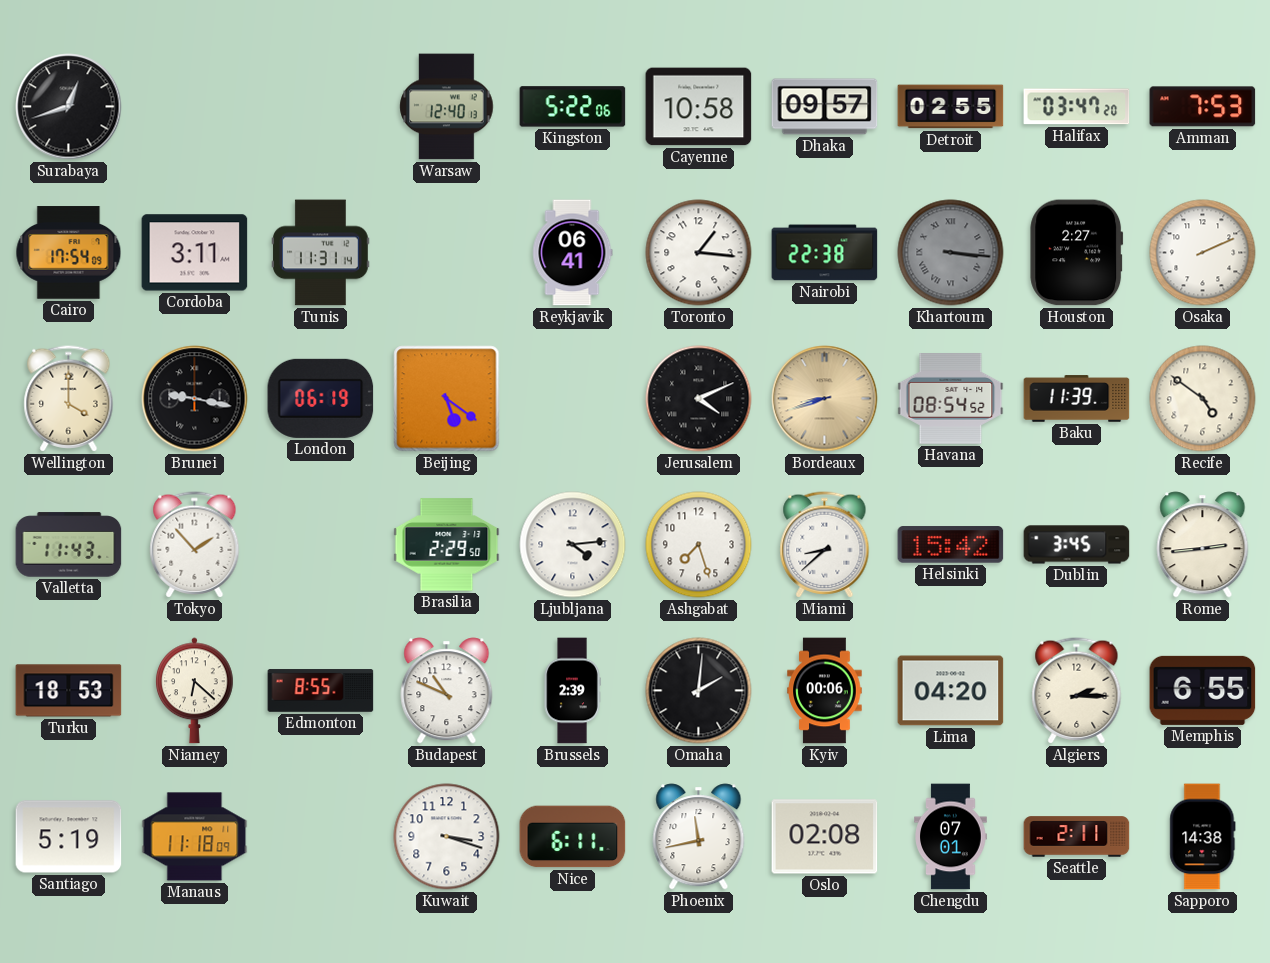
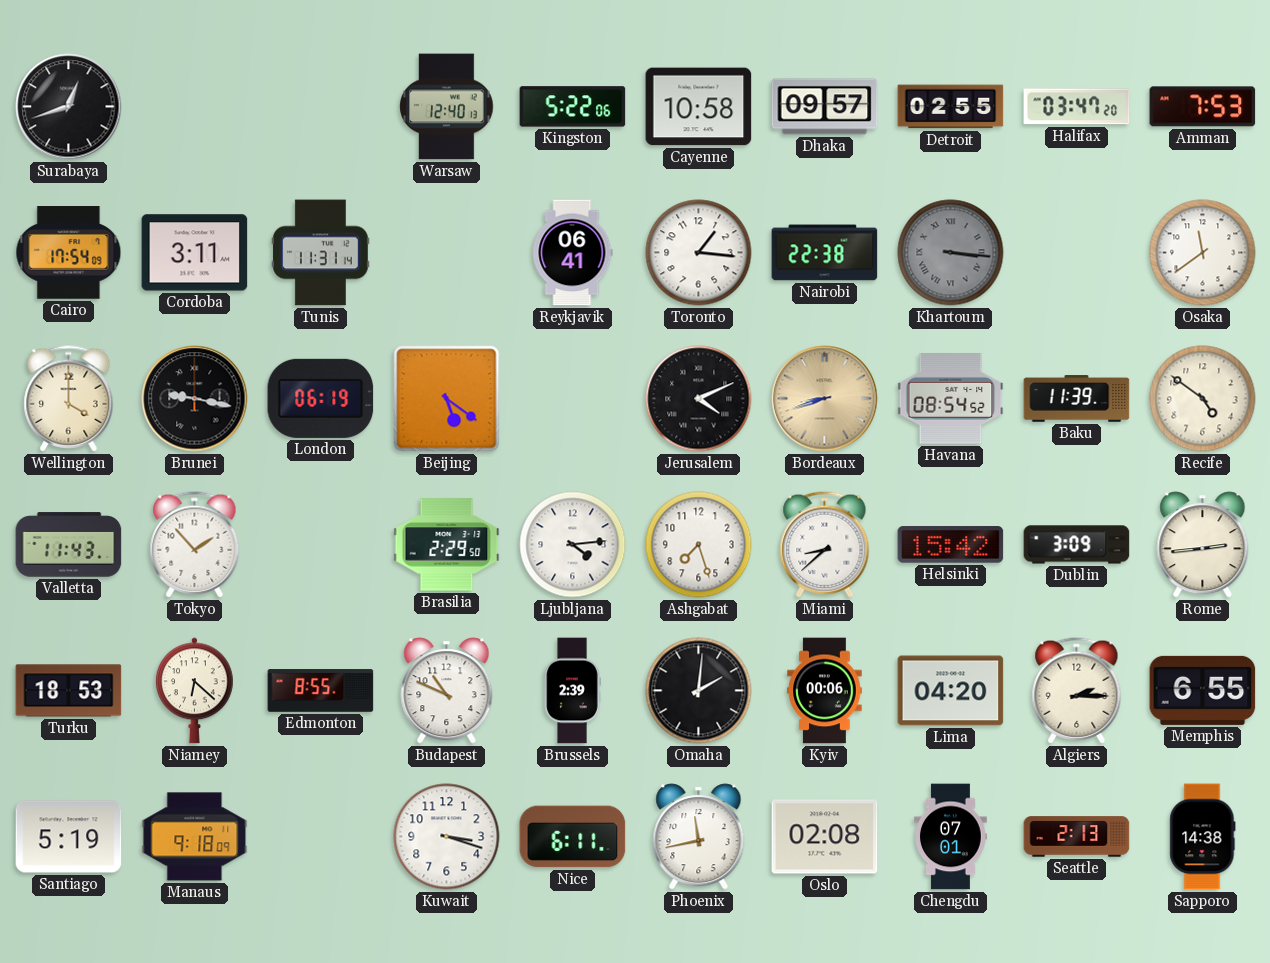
Houston: 2:27 -> none (1077, 253)
Osaka: 2:11 -> 11:39 (1203, 253)
Dublin: 3:45 -> 3:09 (1077, 545)
Manaus: 11:18 -> 9:18 (195, 837)
Seattle: 2:11 -> 2:13 (1077, 837)
